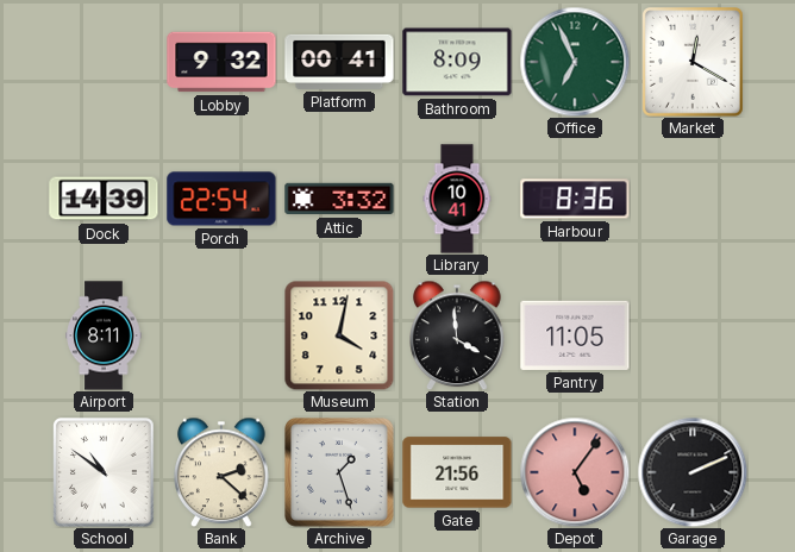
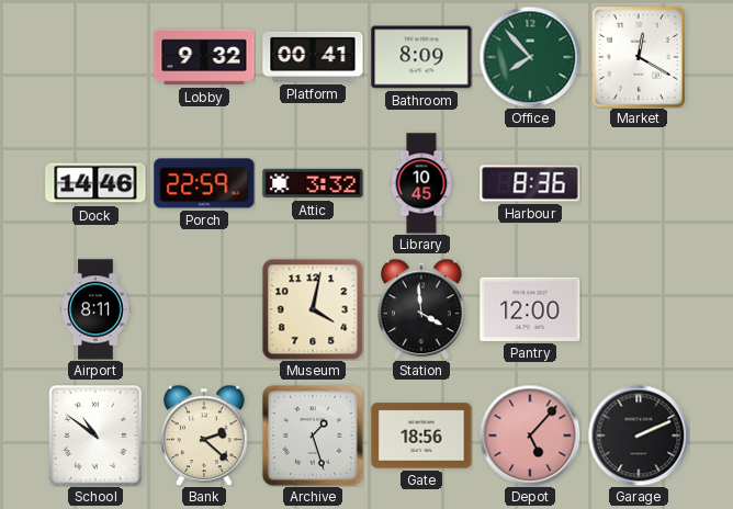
Office: 6:56 -> 7:53 (530, 57)
Dock: 14:39 -> 14:46 (95, 183)
Porch: 22:54 -> 22:59 (204, 183)
Library: 10:41 -> 10:45 (421, 183)
Pantry: 11:05 -> 12:00 (530, 309)
Gate: 21:56 -> 18:56 (421, 436)
Depot: 5:06 -> 5:07 (530, 436)
